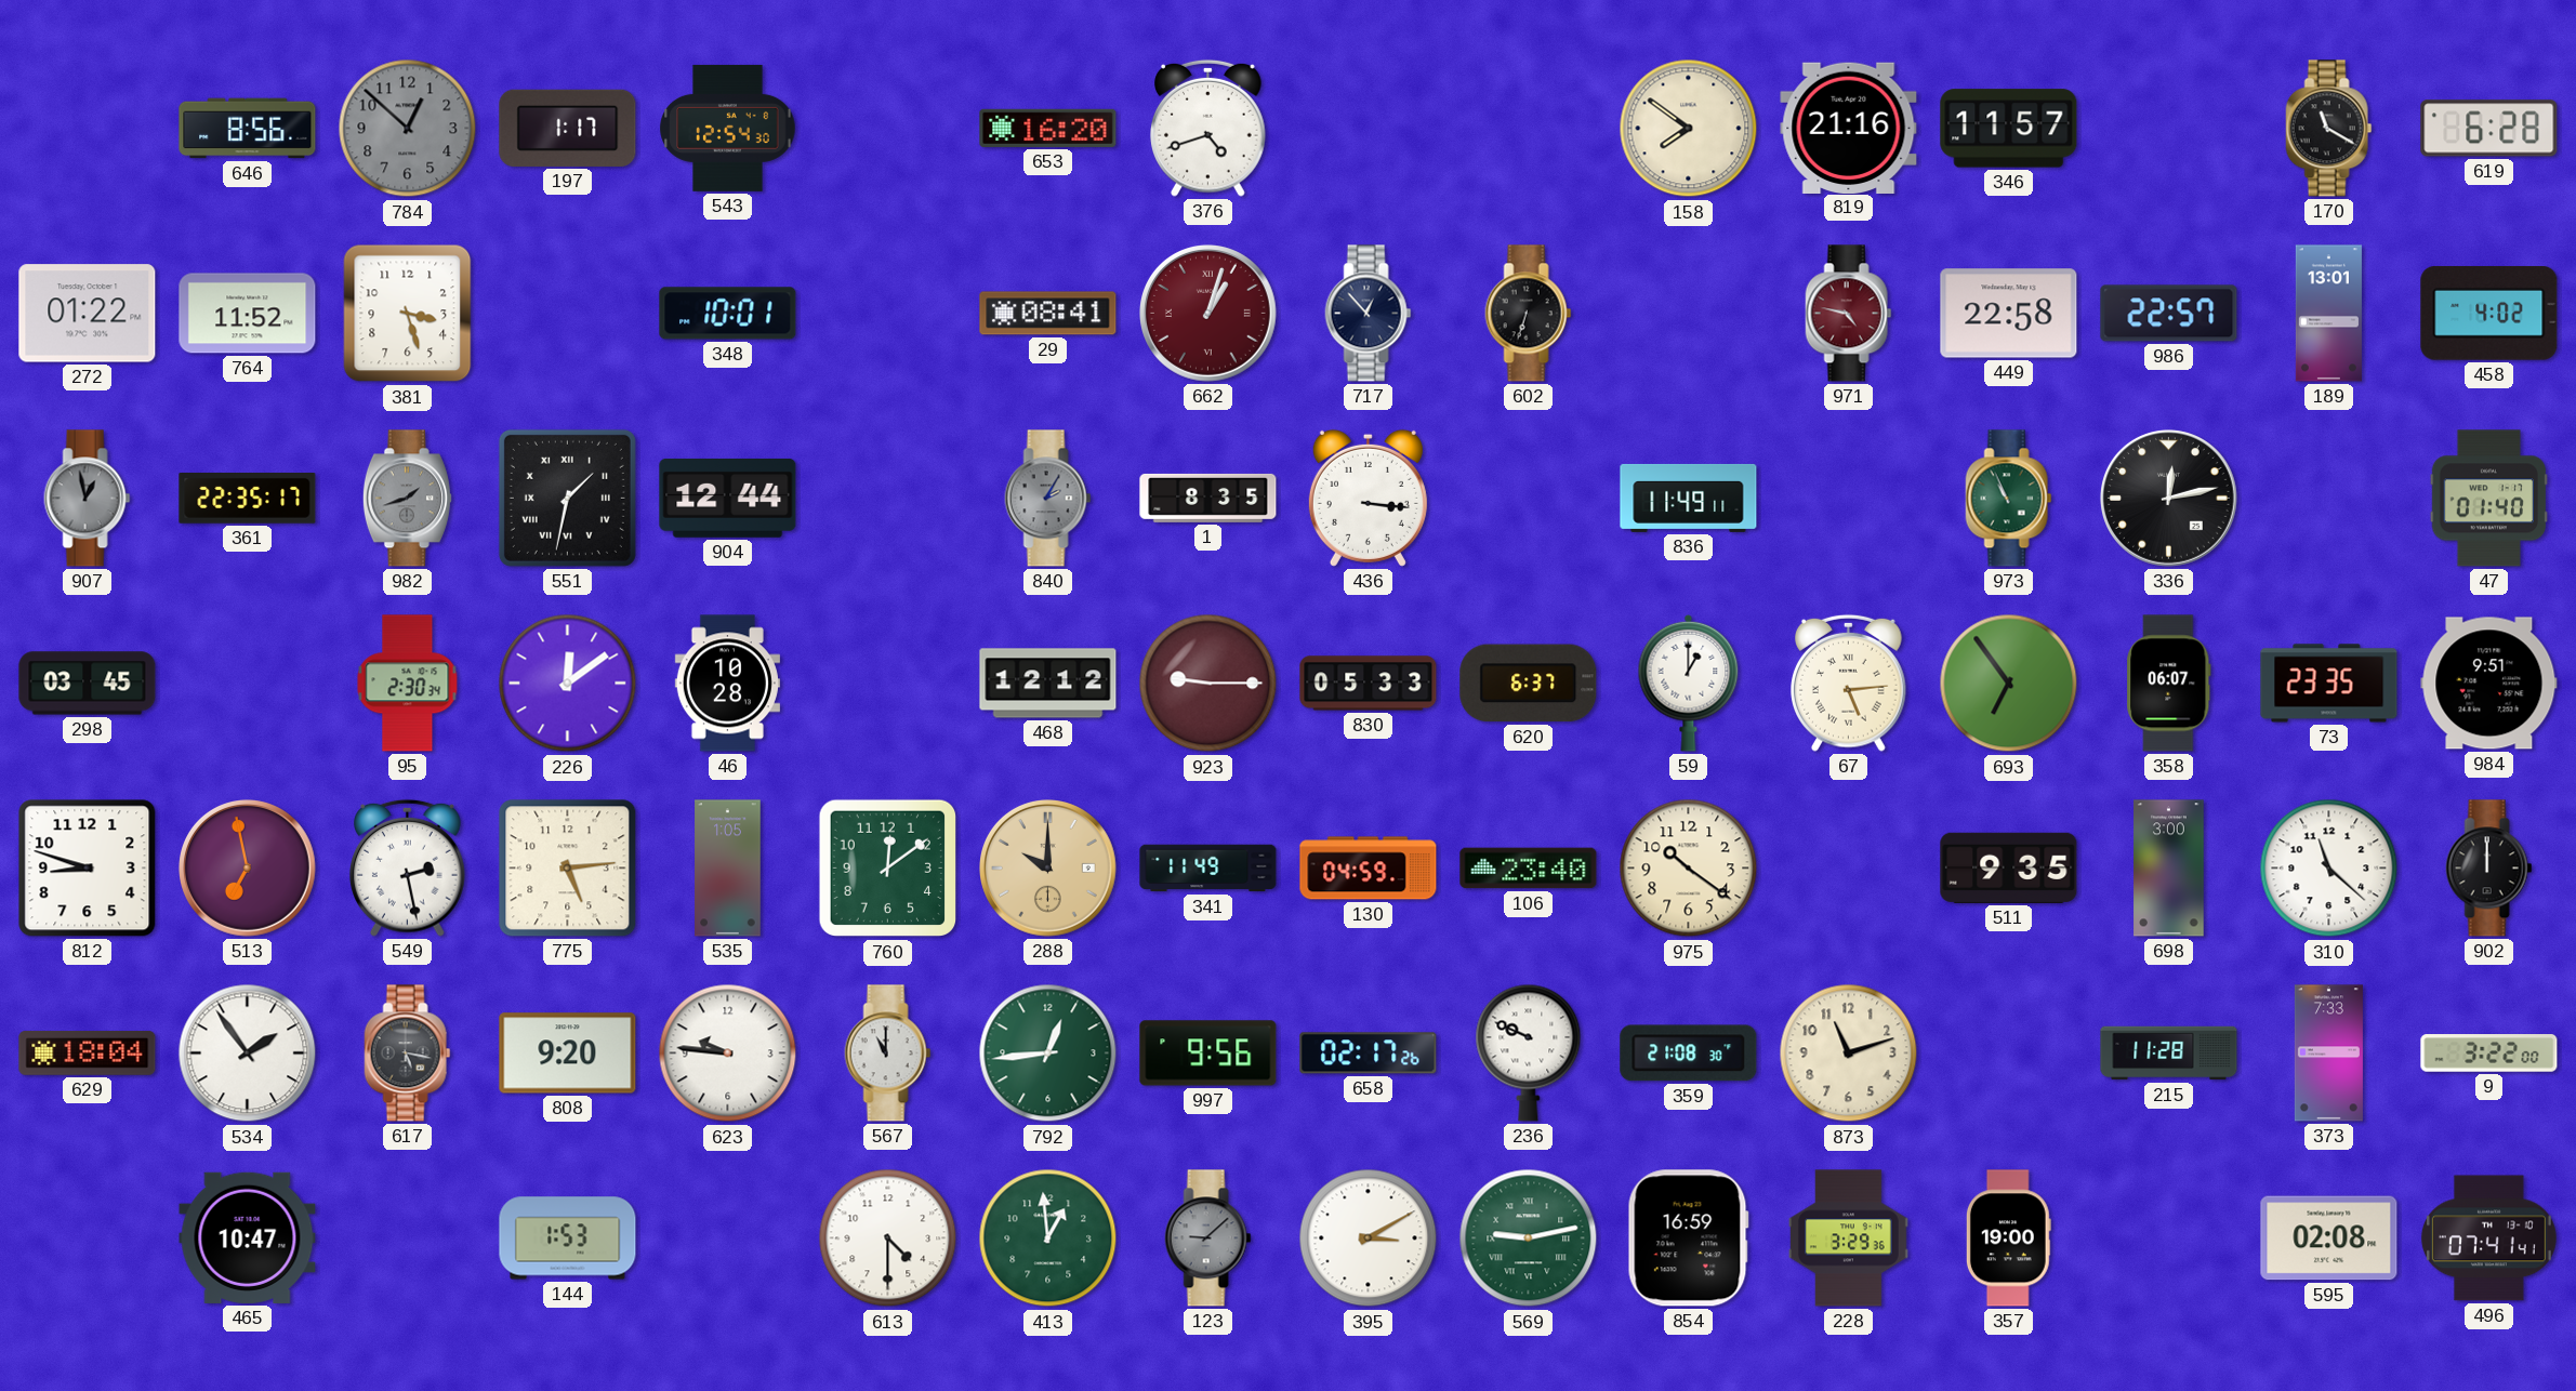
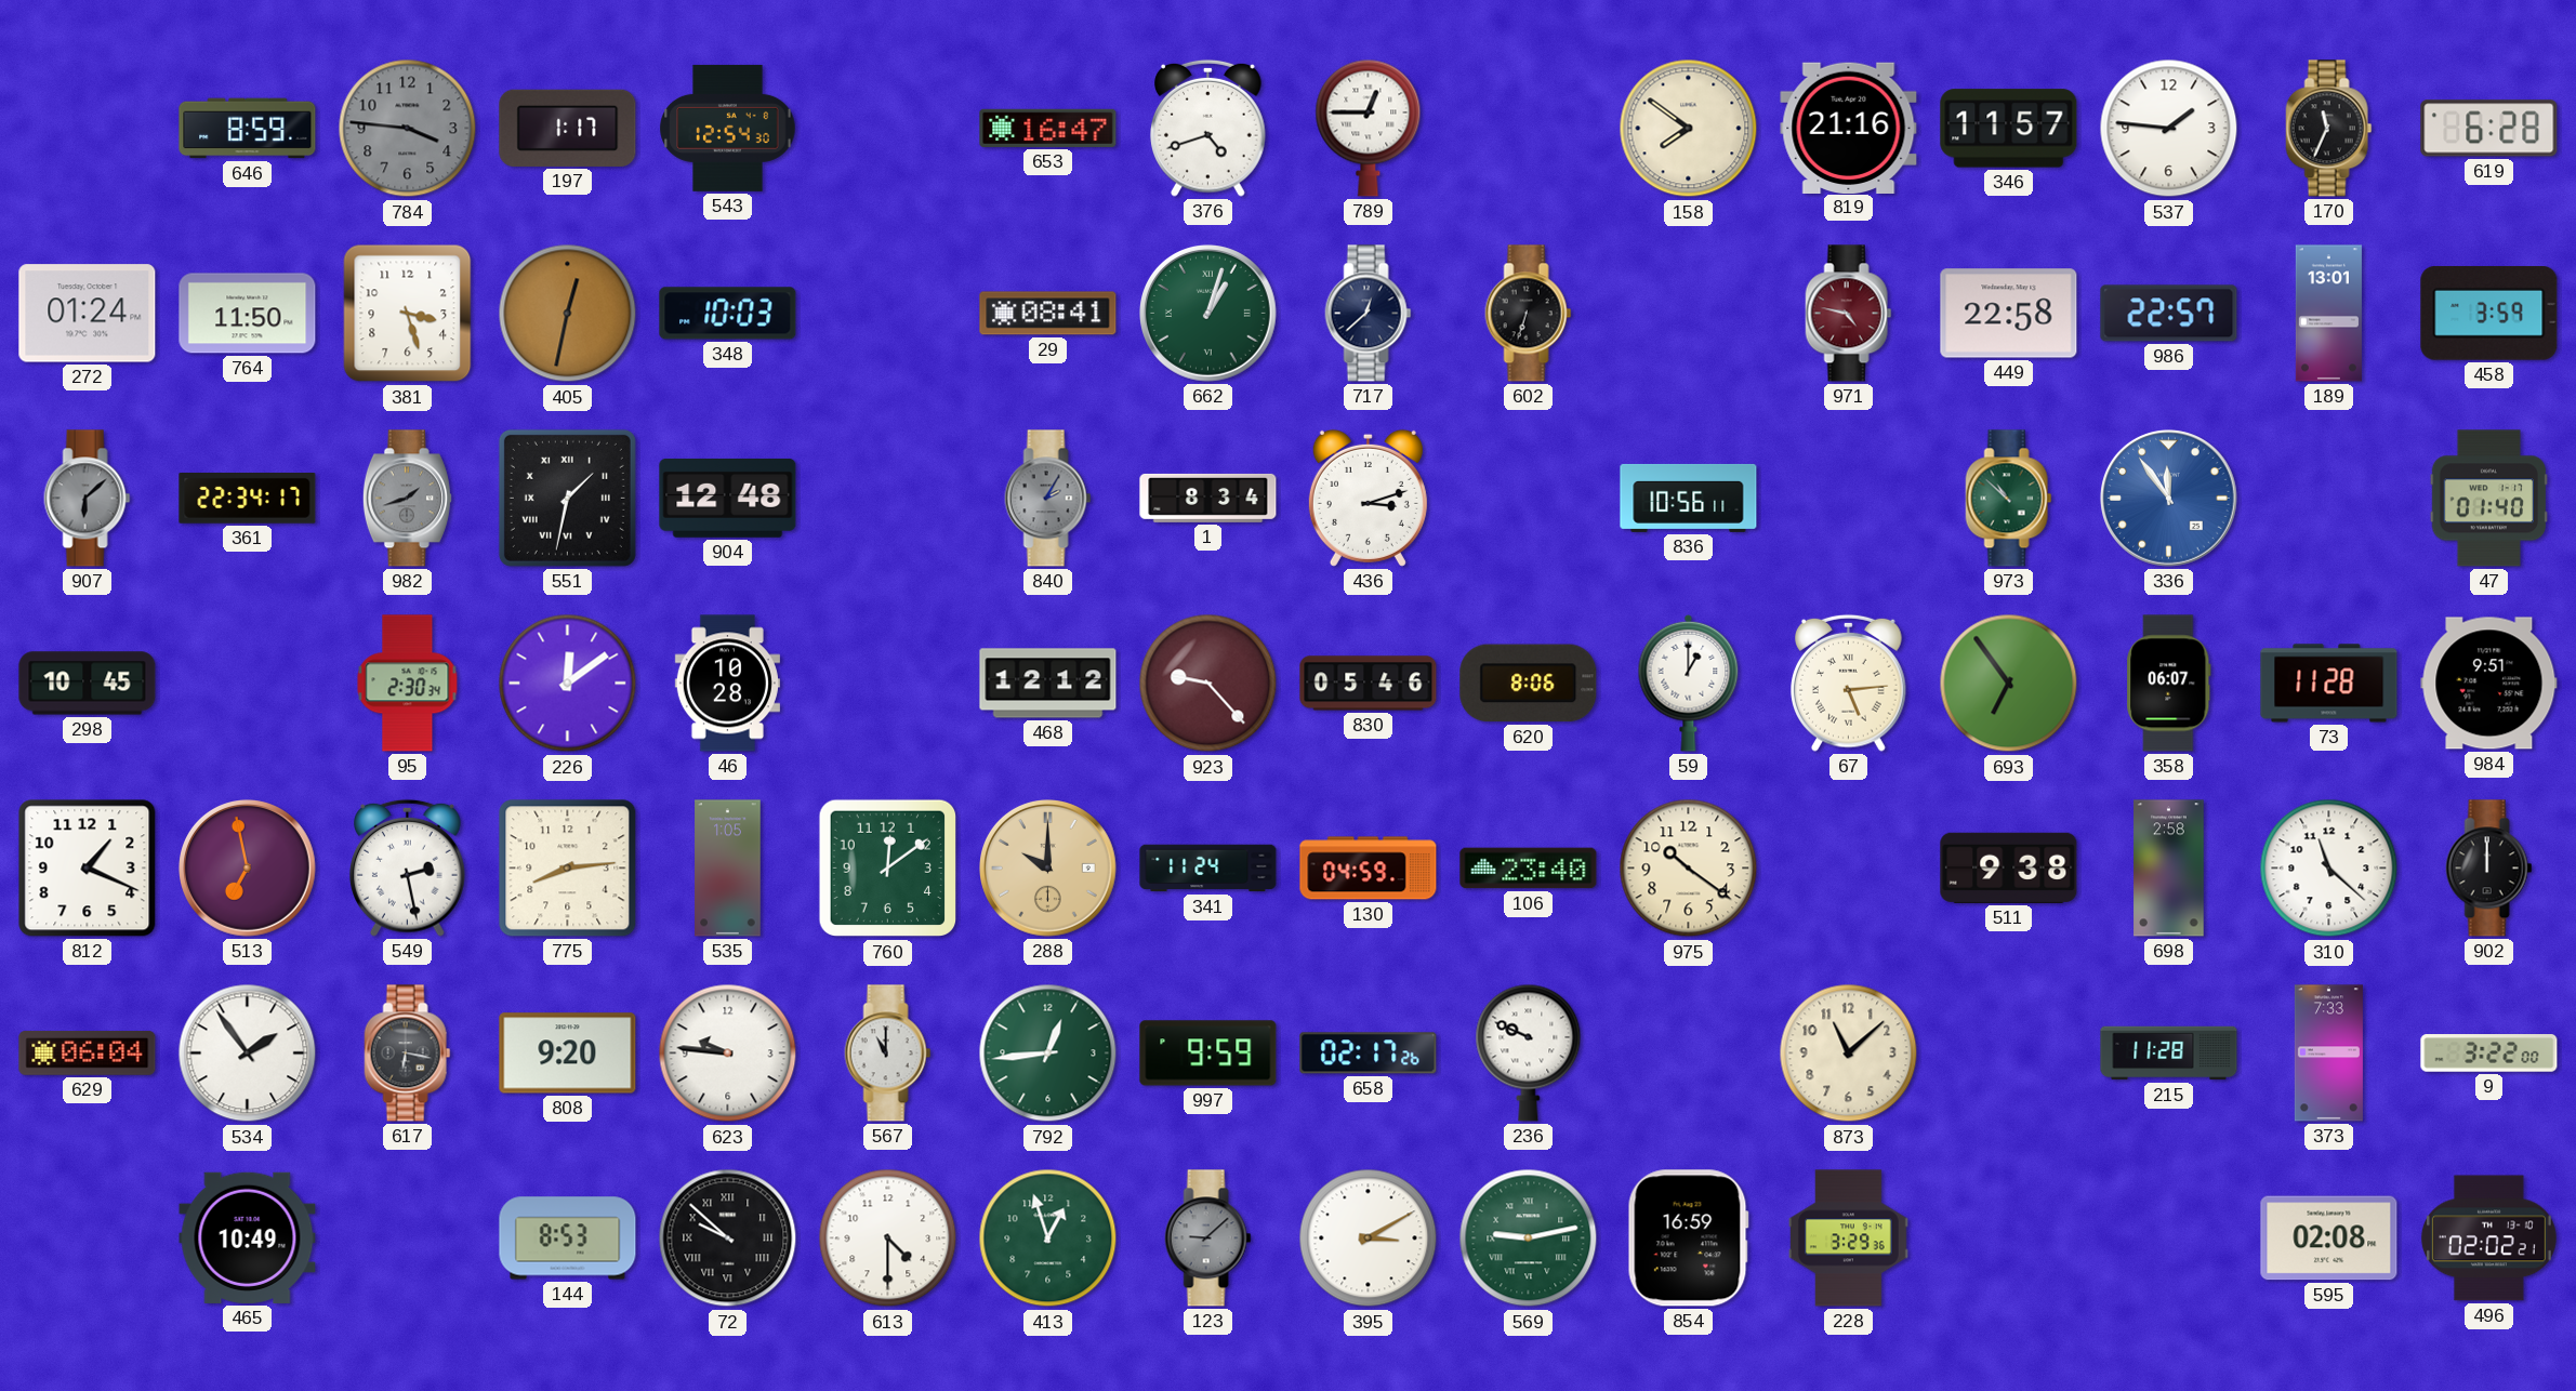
646: 8:56 -> 8:59 (248, 129)
784: 12:52 -> 3:46 (408, 129)
653: 16:20 -> 16:47 (1048, 128)
789: none -> 12:45 (1369, 128)
537: none -> 1:46 (2169, 129)
170: 11:20 -> 11:34 (2329, 129)
272: 01:22 -> 01:24 (88, 314)
764: 11:52 -> 11:50 (248, 314)
405: none -> 12:32 (568, 314)
348: 10:01 -> 10:03 (728, 314)
662 dial: burgundy -> green (1208, 314)
717: 12:53 -> 12:38 (1369, 314)
458: 4:02 -> 3:59 (2489, 314)
907: 12:58 -> 6:08 (88, 499)
361: 22:35 -> 22:34 (248, 499)
904: 12:44 -> 12:48 (728, 498)
1: 8:35 -> 8:34 (1208, 498)
436: 3:16 -> 3:12 (1368, 498)
836: 11:49 -> 10:56 (1689, 498)
973: 10:56 -> 10:52 (2009, 499)
336: 12:13 -> 11:54 (2169, 499)
336 dial: black -> blue (2169, 499)
298: 03:45 -> 10:45 (88, 684)
923: 9:15 -> 9:23 (1208, 684)
830: 05:33 -> 05:46 (1369, 684)
620: 6:37 -> 8:06 (1529, 684)
73: 23:35 -> 11:28 (2329, 684)
812: 8:48 -> 1:19 (88, 869)
775: 5:14 -> 8:14 (568, 869)
341: 11:49 -> 11:24 (1208, 869)
511: 9:35 -> 9:38 (2009, 867)
698: 3:00 -> 2:58 (2169, 869)
629: 18:04 -> 06:04 (88, 1054)
617: 5:17 -> 6:17 (408, 1054)
997: 9:56 -> 9:59 (1208, 1054)
359: 21:08 -> none (1689, 1054)
873: 11:12 -> 11:08 (1849, 1054)
465: 10:47 -> 10:49 (248, 1237)
144: 1:53 -> 8:53 (568, 1238)
72: none -> 9:52 (728, 1238)
413: 12:59 -> 12:57 (1048, 1238)
357: 19:00 -> none (2008, 1238)
496: 07:41 -> 02:02 (2488, 1238)
